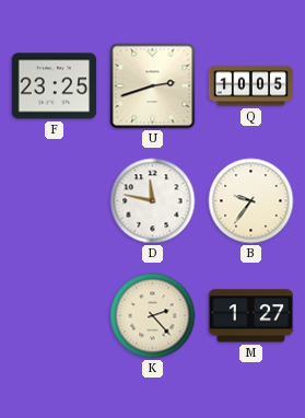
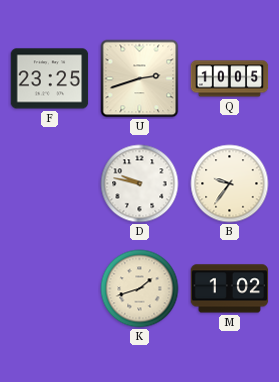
D: 11:47 -> 9:47 (140, 184)
K: 2:23 -> 1:42 (140, 289)
M: 1:27 -> 1:02 (230, 289)
